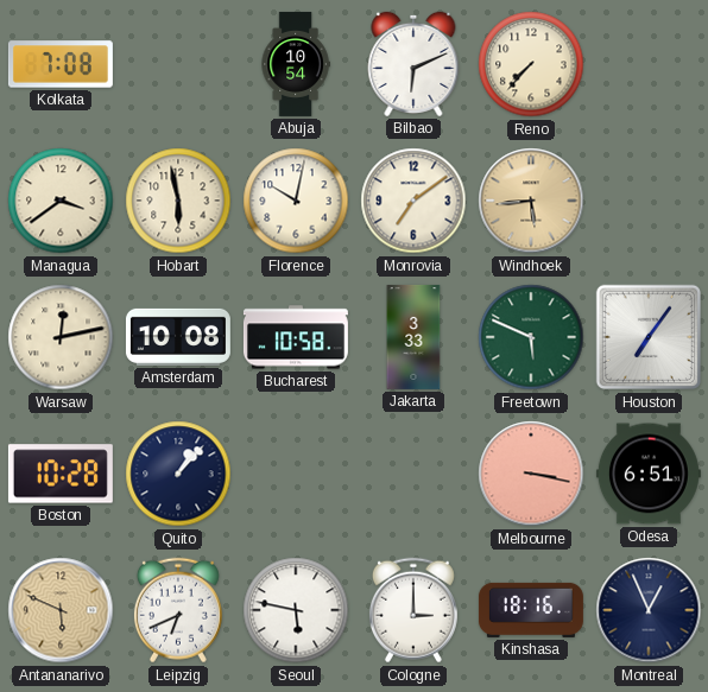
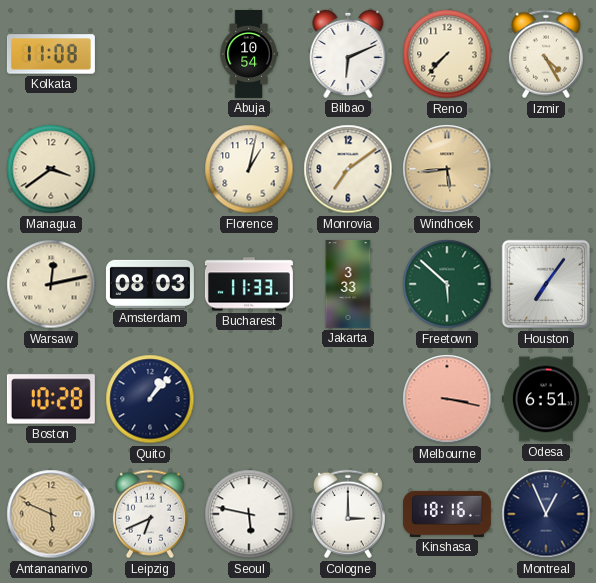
Kolkata: 7:08 -> 11:08 (51, 54)
Izmir: none -> 4:25 (546, 54)
Hobart: 5:58 -> none (178, 201)
Florence: 10:02 -> 1:02 (249, 169)
Amsterdam: 10:08 -> 08:03 (150, 284)
Bucharest: 10:58 -> 11:33 (249, 284)
Freetown: 5:49 -> 5:52 (447, 284)
